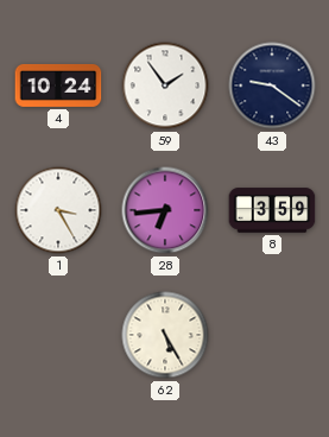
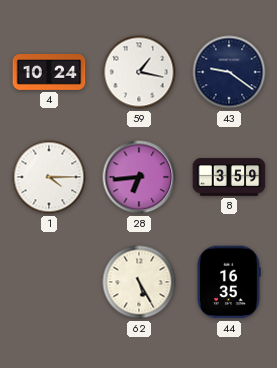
59: 1:54 -> 1:17 (139, 72)
1: 3:25 -> 4:15 (49, 177)
44: none -> 16:35 (229, 282)
